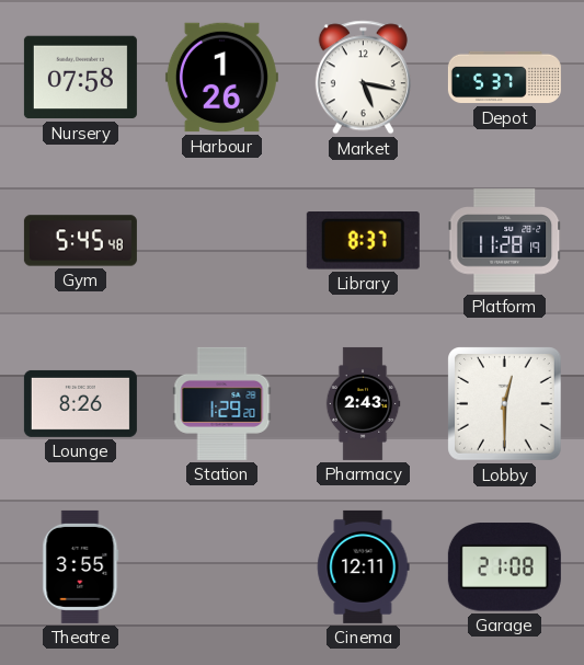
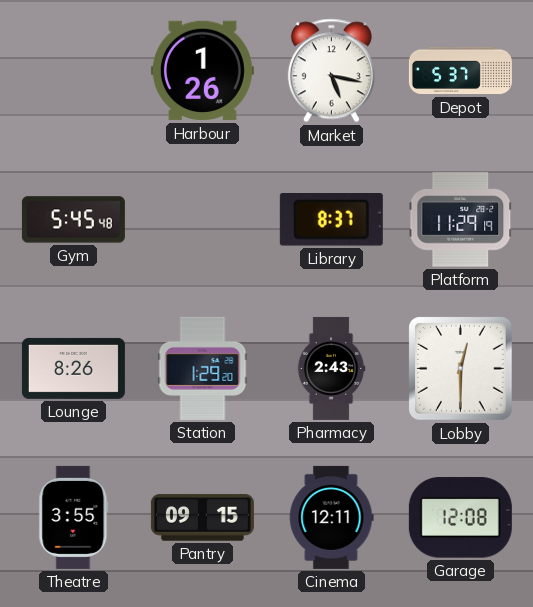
Nursery: 07:58 -> none (80, 78)
Platform: 11:28 -> 11:29 (461, 220)
Pantry: none -> 09:15 (202, 518)
Garage: 21:08 -> 12:08 (460, 518)
